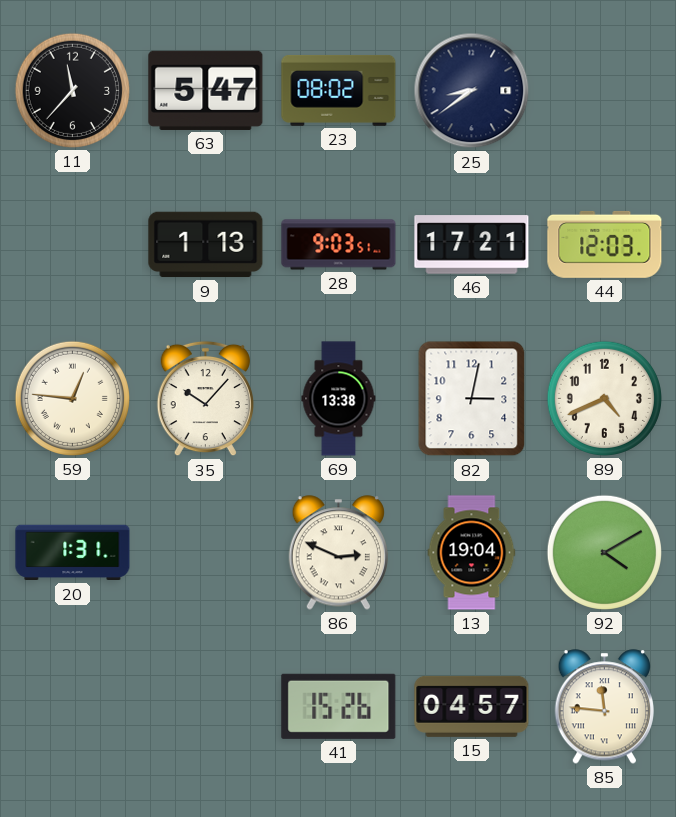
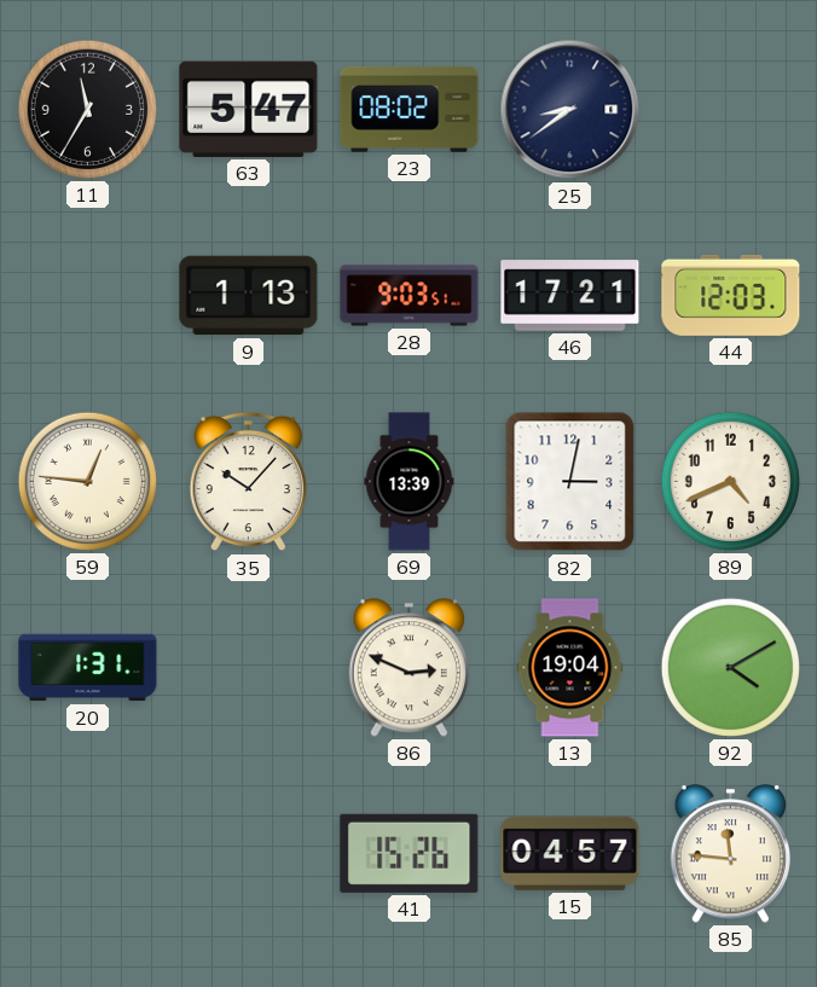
11: 11:37 -> 11:35 (87, 109)
69: 13:38 -> 13:39 (410, 482)
